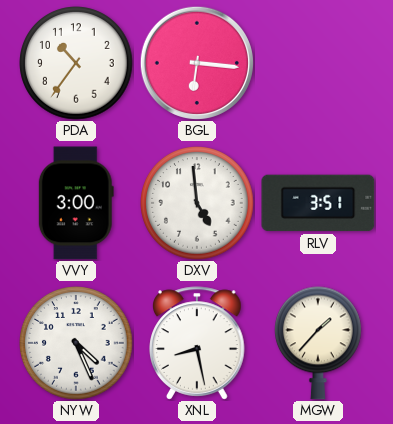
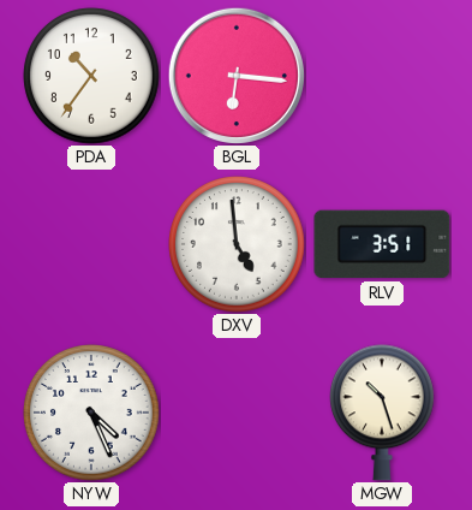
VVY: 3:00 -> none (76, 203)
XNL: 8:28 -> none (197, 343)
MGW: 1:37 -> 10:27 (383, 413)
